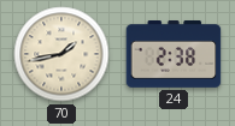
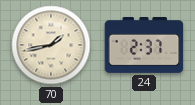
24: 2:38 -> 2:37 (144, 46)
